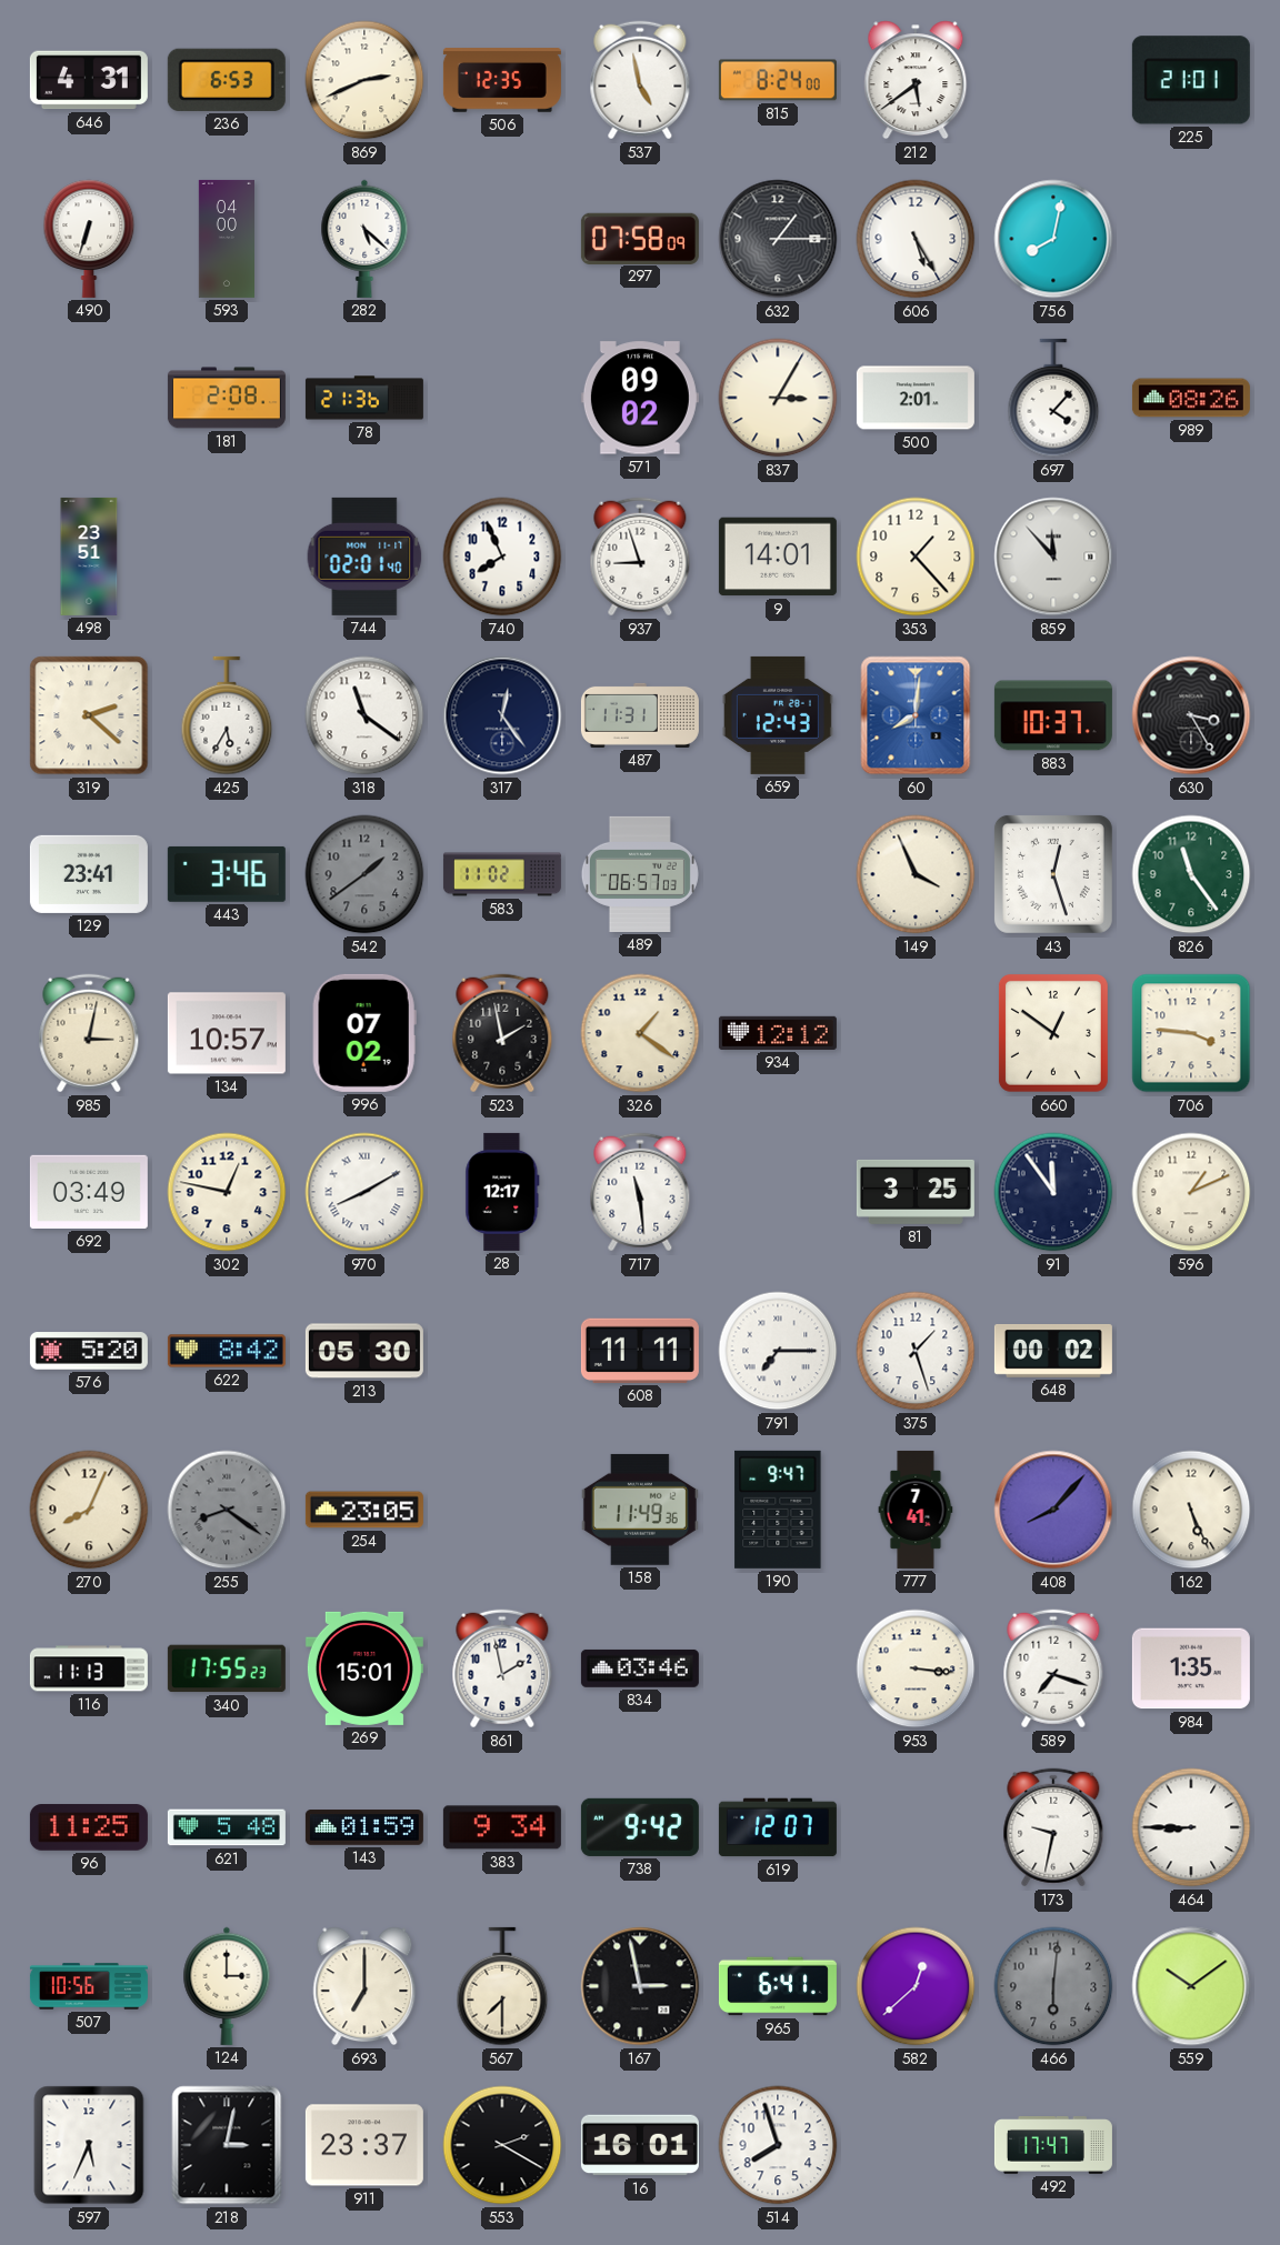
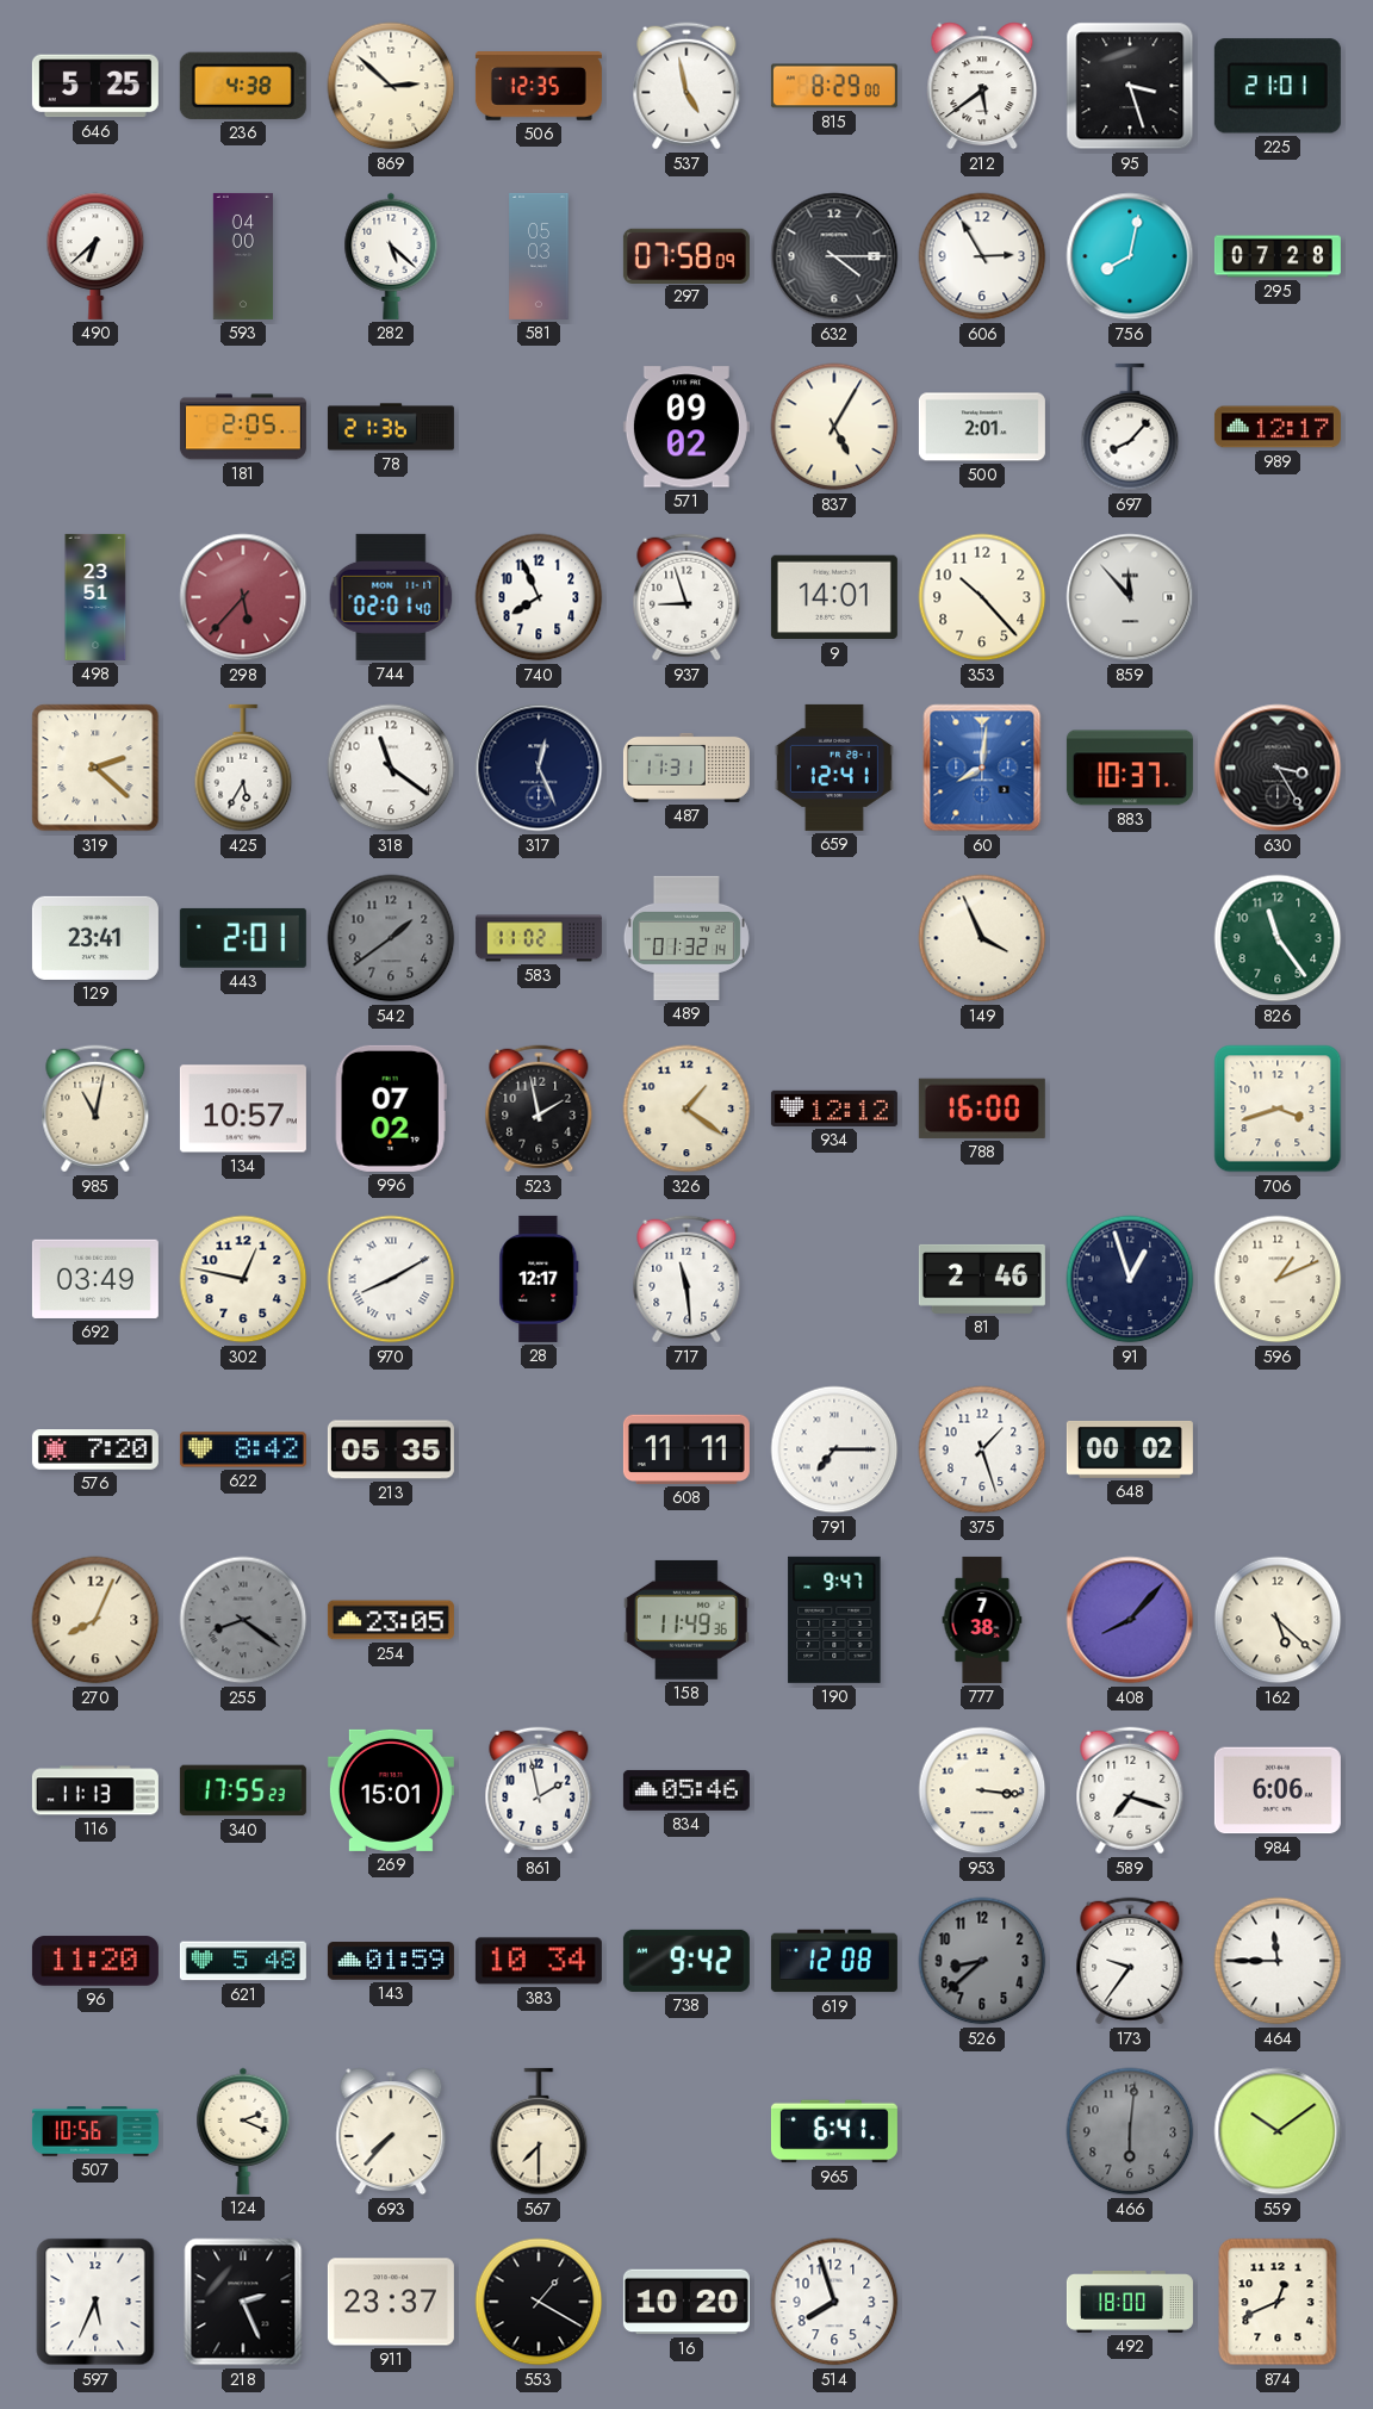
646: 4:31 -> 5:25 (95, 86)
236: 6:53 -> 4:38 (243, 86)
869: 2:41 -> 2:52 (391, 86)
815: 8:24 -> 8:29 (834, 86)
95: none -> 3:27 (1130, 86)
490: 6:33 -> 6:38 (95, 256)
581: none -> 05:03 (539, 256)
632: 1:15 -> 4:15 (834, 256)
606: 5:25 -> 2:55 (982, 256)
295: none -> 07:28 (1278, 256)
181: 2:08 -> 2:05 (243, 427)
837: 3:05 -> 5:05 (834, 427)
697: 4:07 -> 8:07 (1130, 427)
989: 08:26 -> 12:17 (1278, 427)
298: none -> 5:37 (243, 597)
353: 1:23 -> 10:23 (982, 597)
317: 12:24 -> 12:26 (539, 768)
659: 12:43 -> 12:41 (834, 768)
443: 3:46 -> 2:01 (243, 938)
489: 06:57 -> 01:32 (686, 938)
43: 12:27 -> none (1053, 874)
985: 3:02 -> 11:02 (95, 1109)
788: none -> 16:00 (982, 1109)
660: 12:51 -> none (1053, 1033)
706: 3:46 -> 3:42 (1278, 1109)
81: 3:25 -> 2:46 (982, 1279)
91: 11:54 -> 12:57 (1130, 1279)
576: 5:20 -> 7:20 (95, 1449)
213: 05:30 -> 05:35 (391, 1449)
777: 7:41 -> 7:38 (982, 1620)
162: 5:26 -> 5:22 (1278, 1620)
834: 03:46 -> 05:46 (686, 1790)
984: 1:35 -> 6:06 (1278, 1790)
96: 11:25 -> 11:20 (95, 1961)
383: 9:34 -> 10:34 (539, 1961)
619: 12:07 -> 12:08 (834, 1961)
526: none -> 8:38 (982, 1961)
173: 9:32 -> 9:36 (1130, 1961)
464: 8:45 -> 11:45 (1278, 1961)
124: 3:00 -> 2:19 (243, 2131)
693: 7:00 -> 7:37 (391, 2131)
167: 2:58 -> none (640, 1986)
582: 12:38 -> none (916, 1986)
218: 3:02 -> 2:26 (243, 2302)
553: 2:20 -> 1:20 (539, 2302)
16: 16:01 -> 10:20 (686, 2302)
492: 17:47 -> 18:00 (1130, 2302)
874: none -> 12:41 (1278, 2302)
